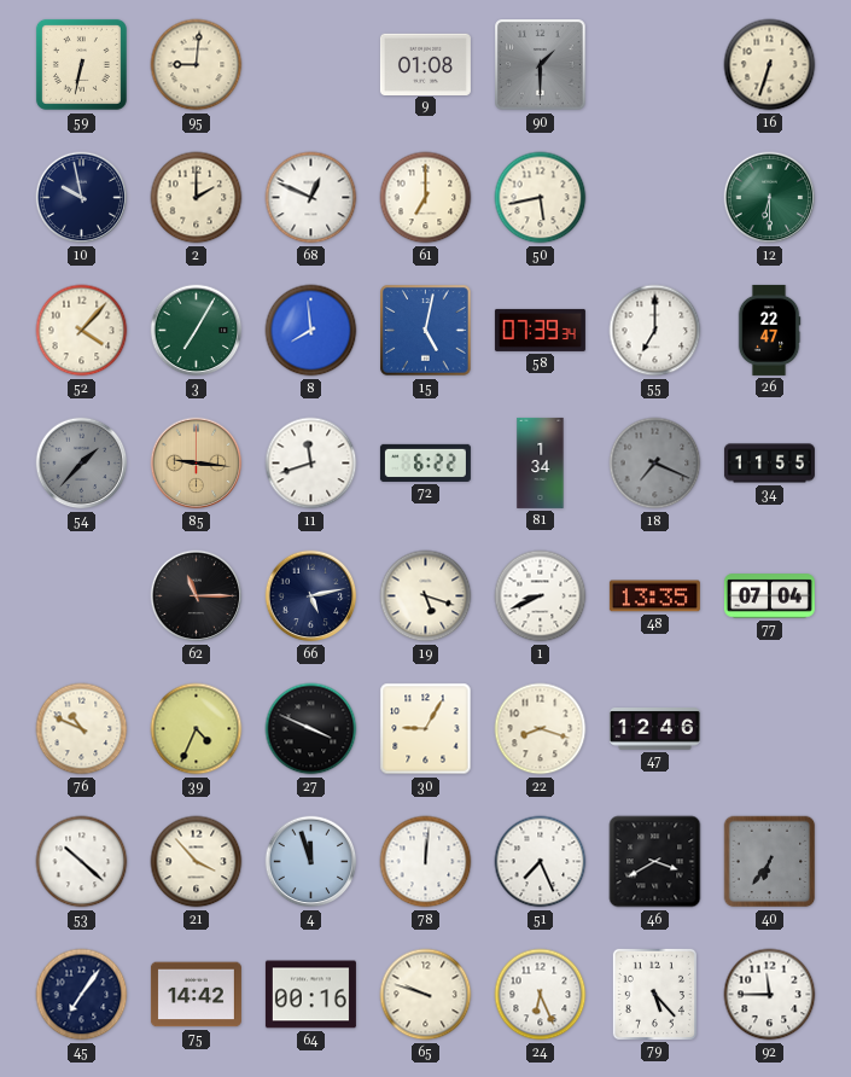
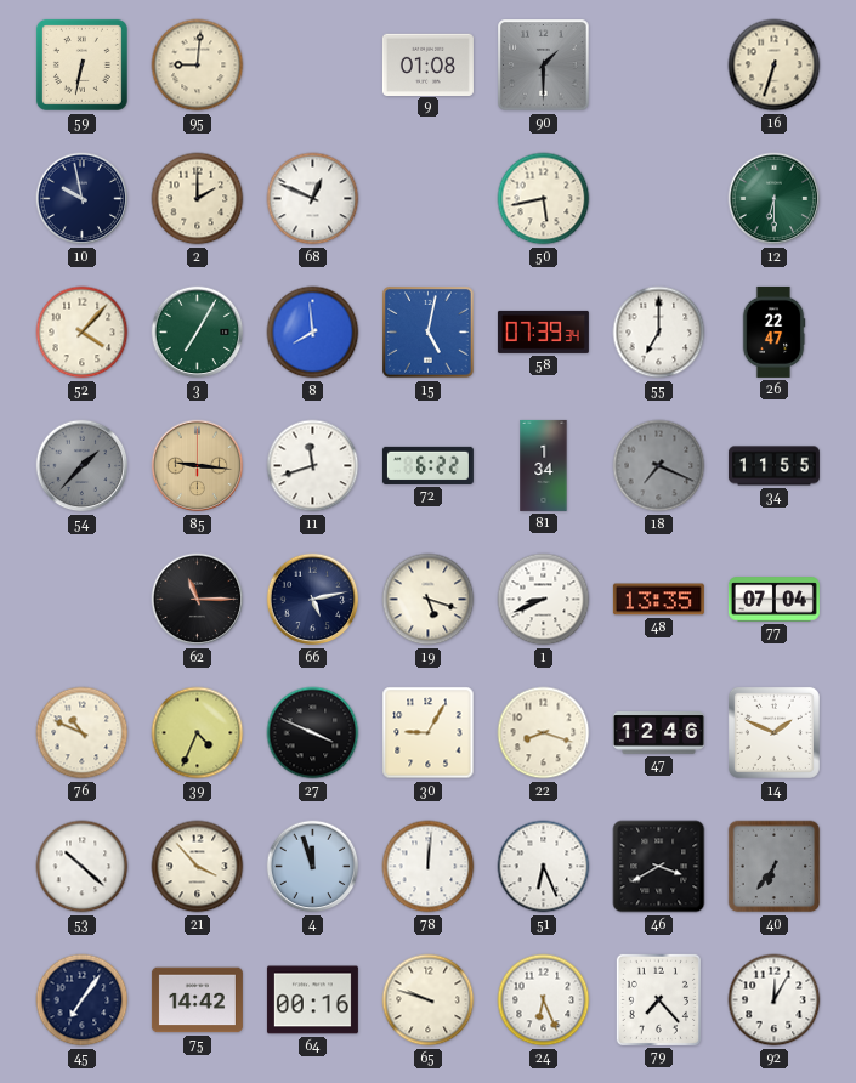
61: 7:00 -> none (426, 198)
14: none -> 1:49 (773, 732)
51: 7:26 -> 6:26 (544, 867)
79: 5:23 -> 7:23 (658, 999)
92: 11:45 -> 12:05 (775, 1000)
